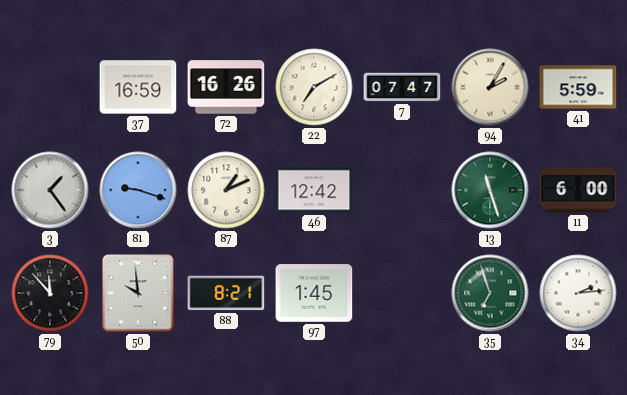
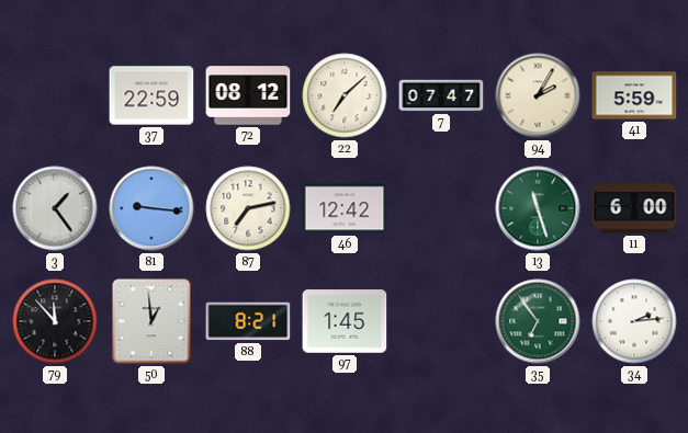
37: 16:59 -> 22:59 (151, 95)
72: 16:26 -> 08:12 (248, 95)
22: 7:10 -> 7:08 (345, 95)
81: 9:18 -> 9:16 (151, 208)
87: 1:11 -> 7:13 (248, 208)
50: 9:59 -> 12:59 (151, 321)
35: 6:57 -> 6:54 (538, 321)
